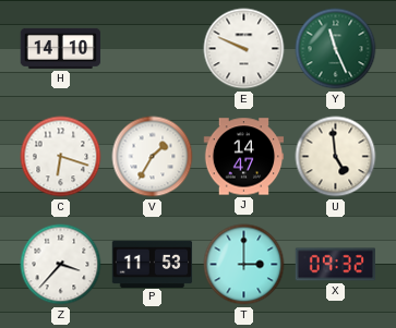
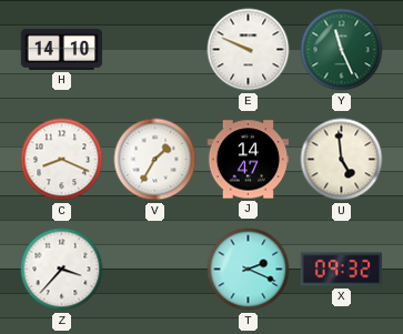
C: 6:18 -> 8:19 (62, 160)
P: 11:53 -> none (153, 264)
T: 3:00 -> 2:19 (249, 270)
